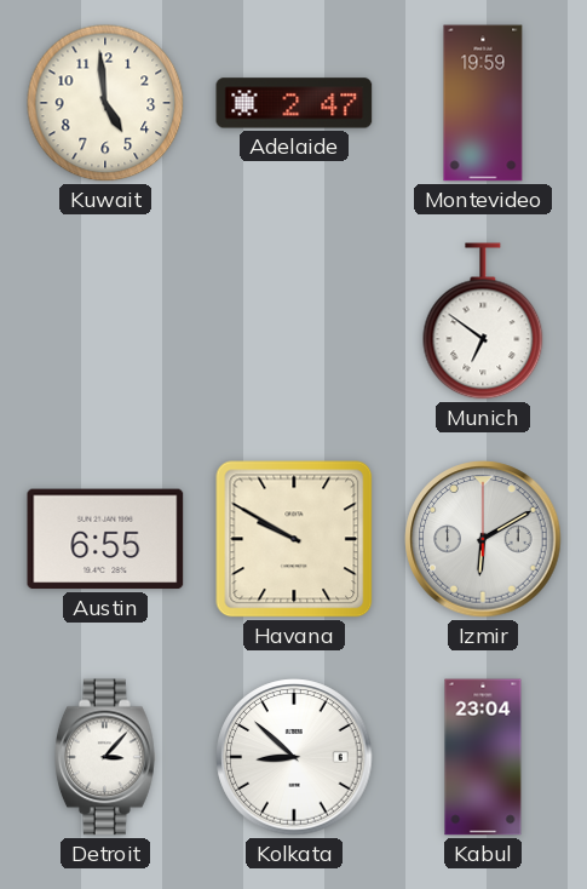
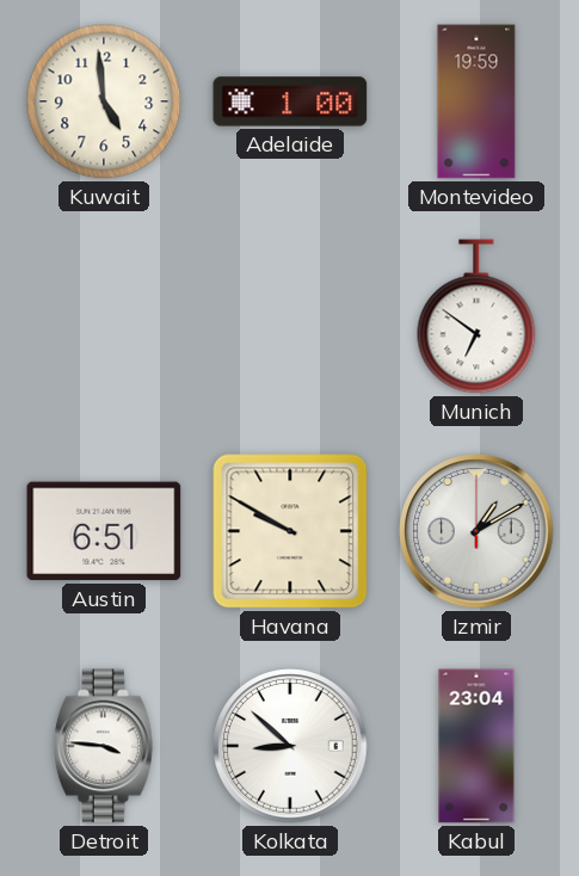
Adelaide: 2:47 -> 1:00 (290, 101)
Austin: 6:55 -> 6:51 (104, 531)
Izmir: 6:10 -> 1:10 (476, 531)
Detroit: 3:07 -> 3:46 (105, 746)
